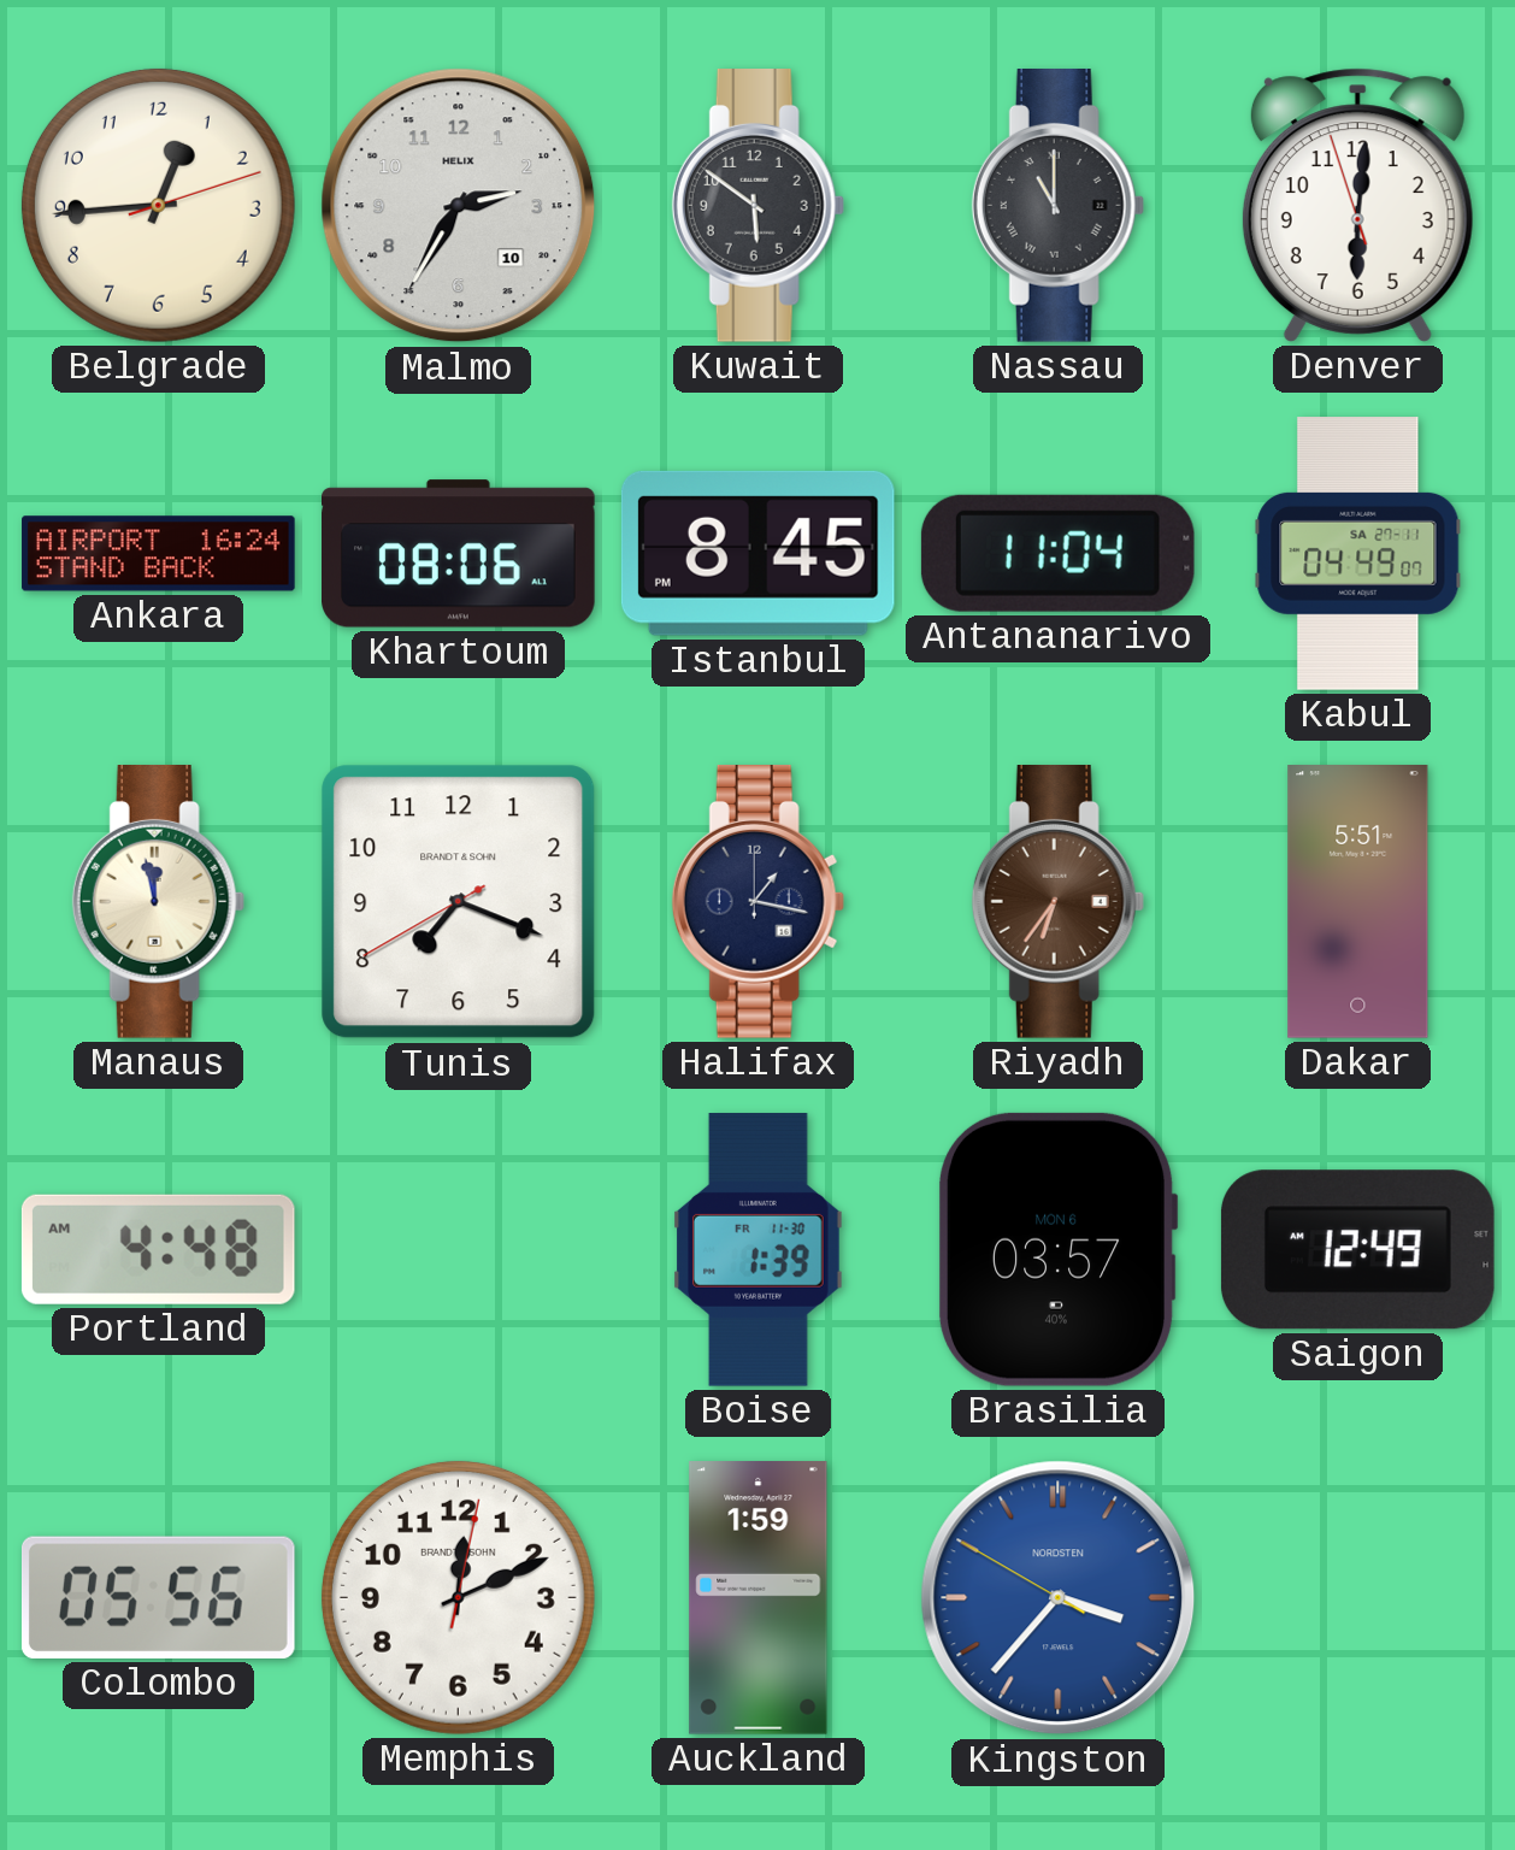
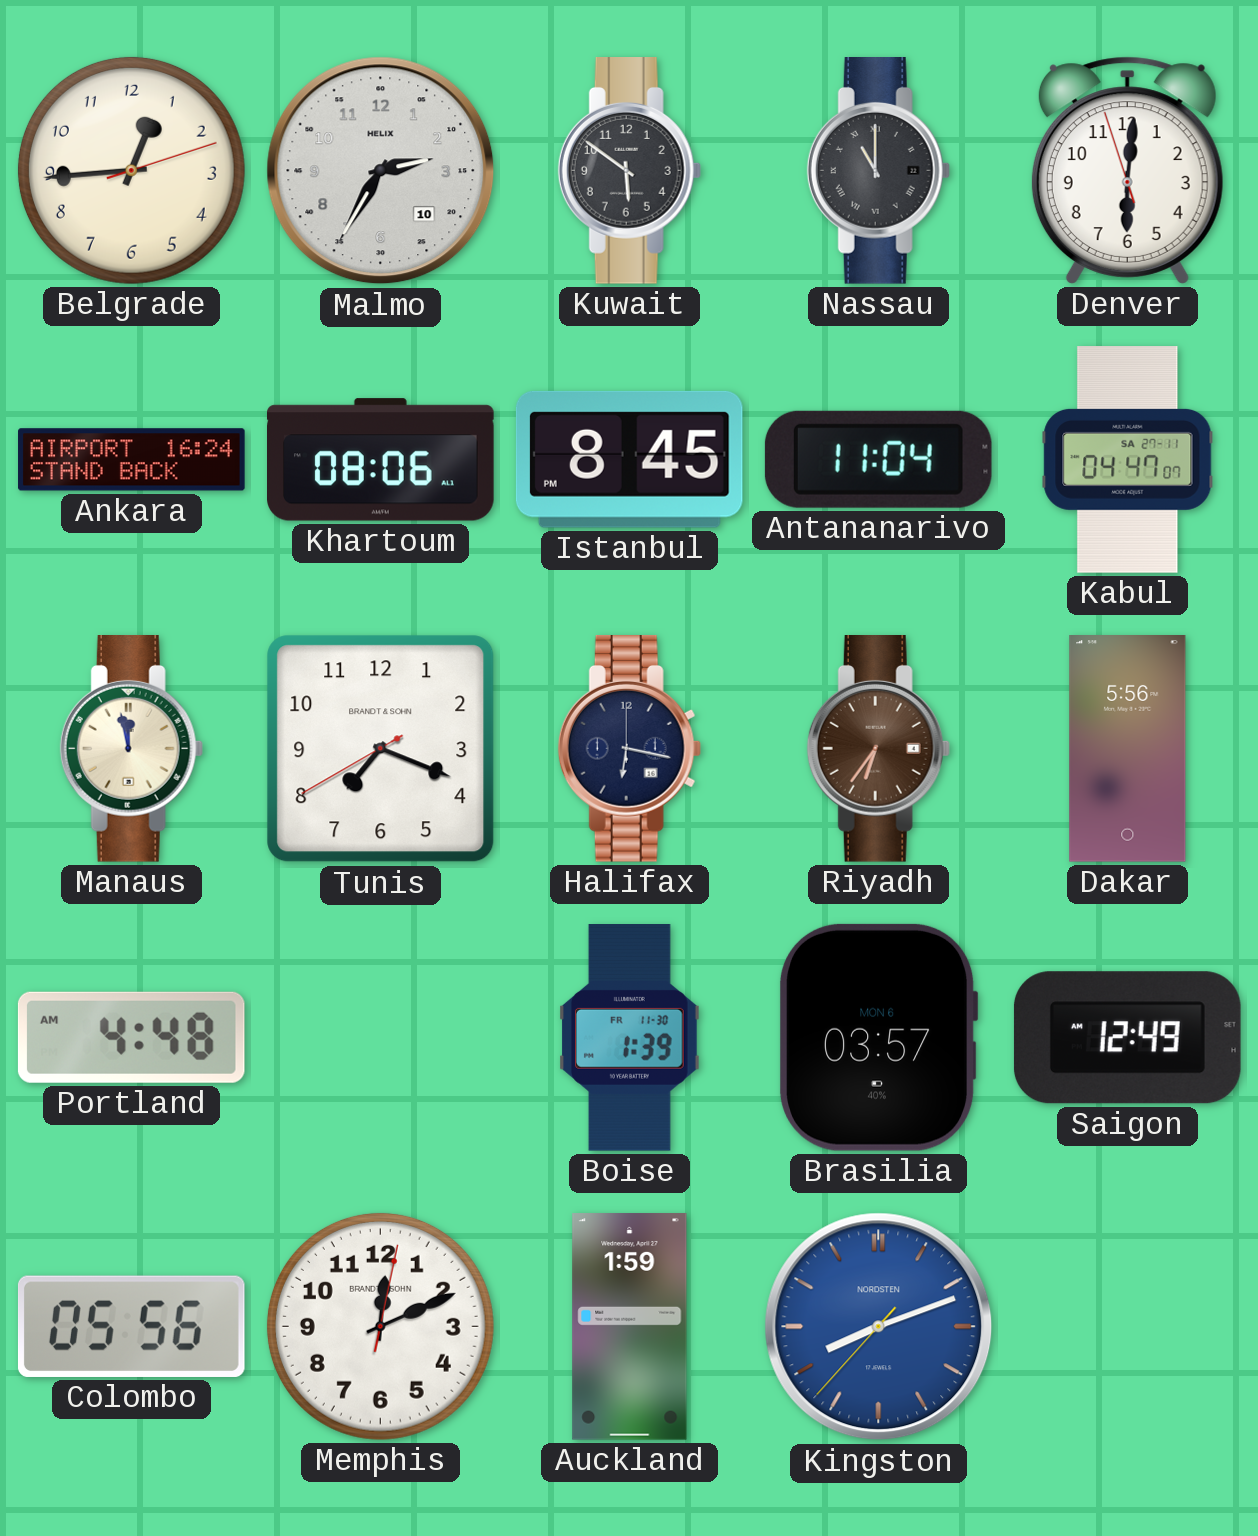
Kabul: 04:49 -> 04:47 (1128, 460)
Halifax: 1:17 -> 6:17 (629, 749)
Dakar: 5:51 -> 5:56 (1128, 749)
Kingston: 3:36 -> 8:11 (879, 1327)
